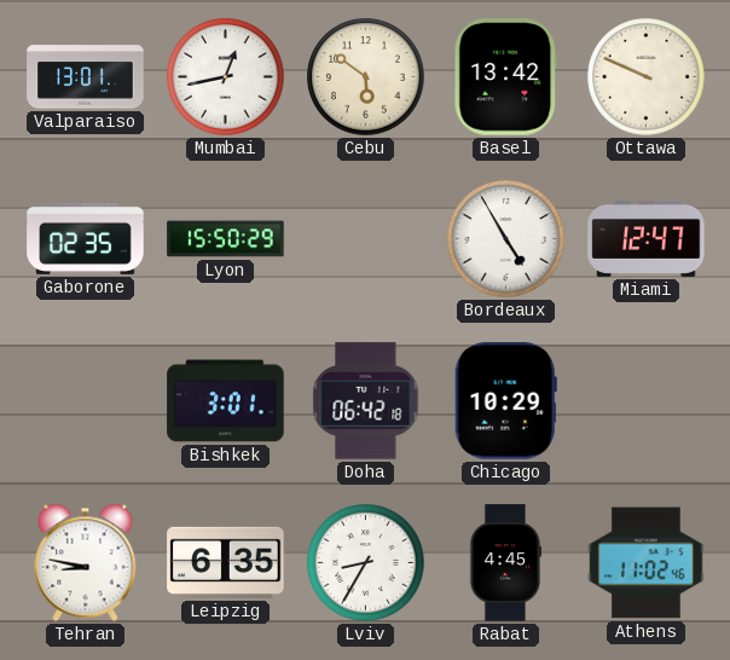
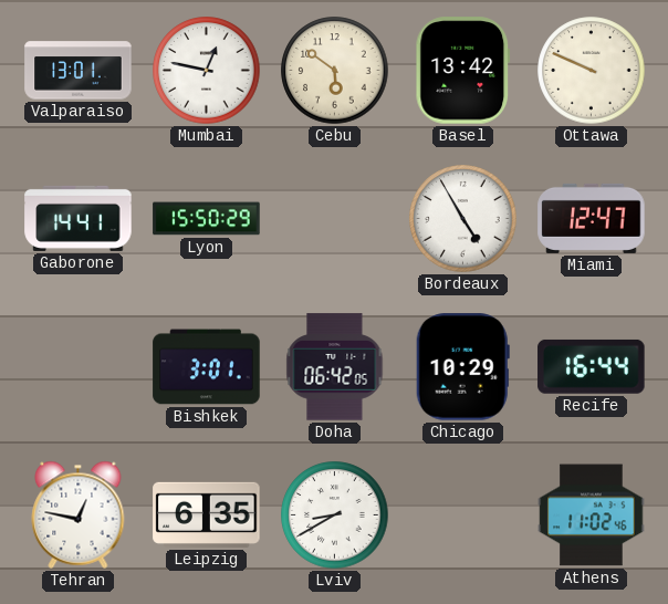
Mumbai: 12:43 -> 12:47 (207, 71)
Gaborone: 02:35 -> 14:41 (79, 218)
Doha: 06:42:18 -> 06:42:05 (335, 367)
Recife: none -> 16:44 (592, 366)
Tehran: 8:47 -> 12:47 (79, 514)
Lviv: 8:35 -> 8:40 (335, 516)
Rabat: 4:45 -> none (505, 563)
